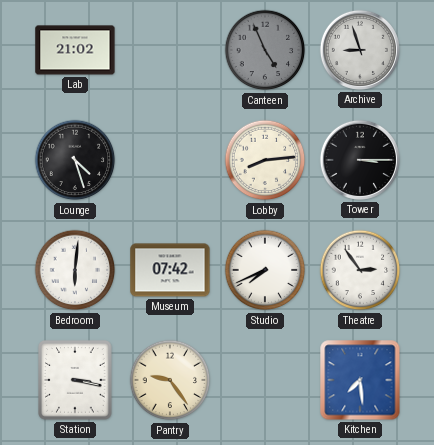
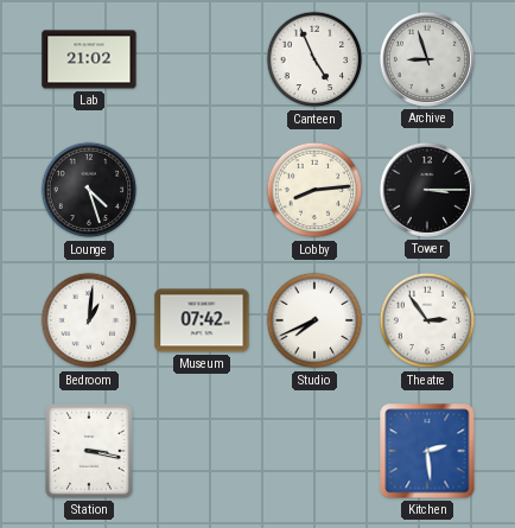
Canteen dial: grey -> white (314, 59)
Bedroom: 6:01 -> 1:01 (89, 320)
Pantry: 9:24 -> none (170, 380)
Kitchen: 7:29 -> 2:29 (427, 451)
